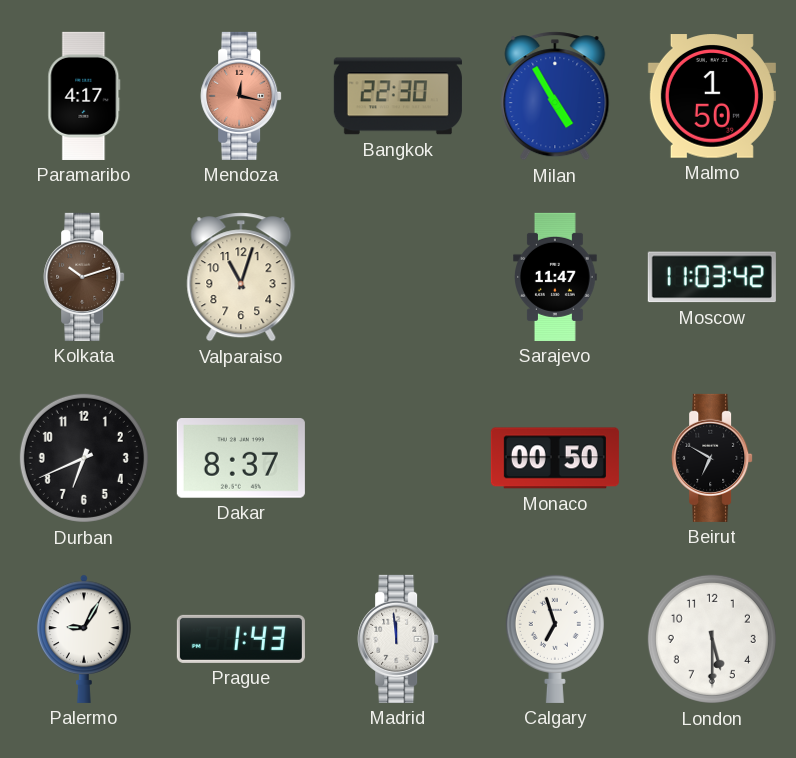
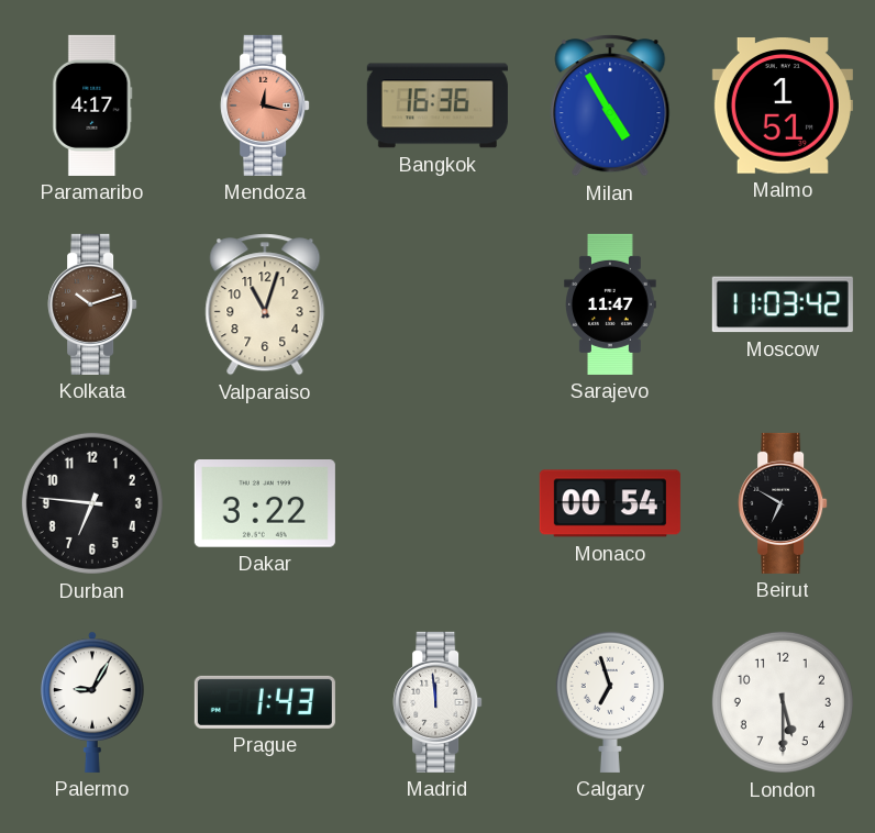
Bangkok: 22:30 -> 16:36 (437, 105)
Malmo: 1:50 -> 1:51 (783, 105)
Durban: 6:41 -> 6:46 (92, 503)
Dakar: 8:37 -> 3:22 (265, 504)
Monaco: 00:50 -> 00:54 (610, 503)
